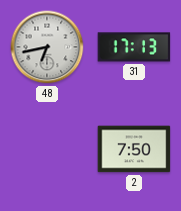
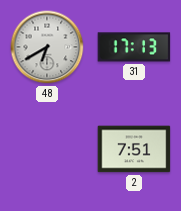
48: 6:43 -> 6:40 (47, 47)
2: 7:50 -> 7:51 (134, 149)
